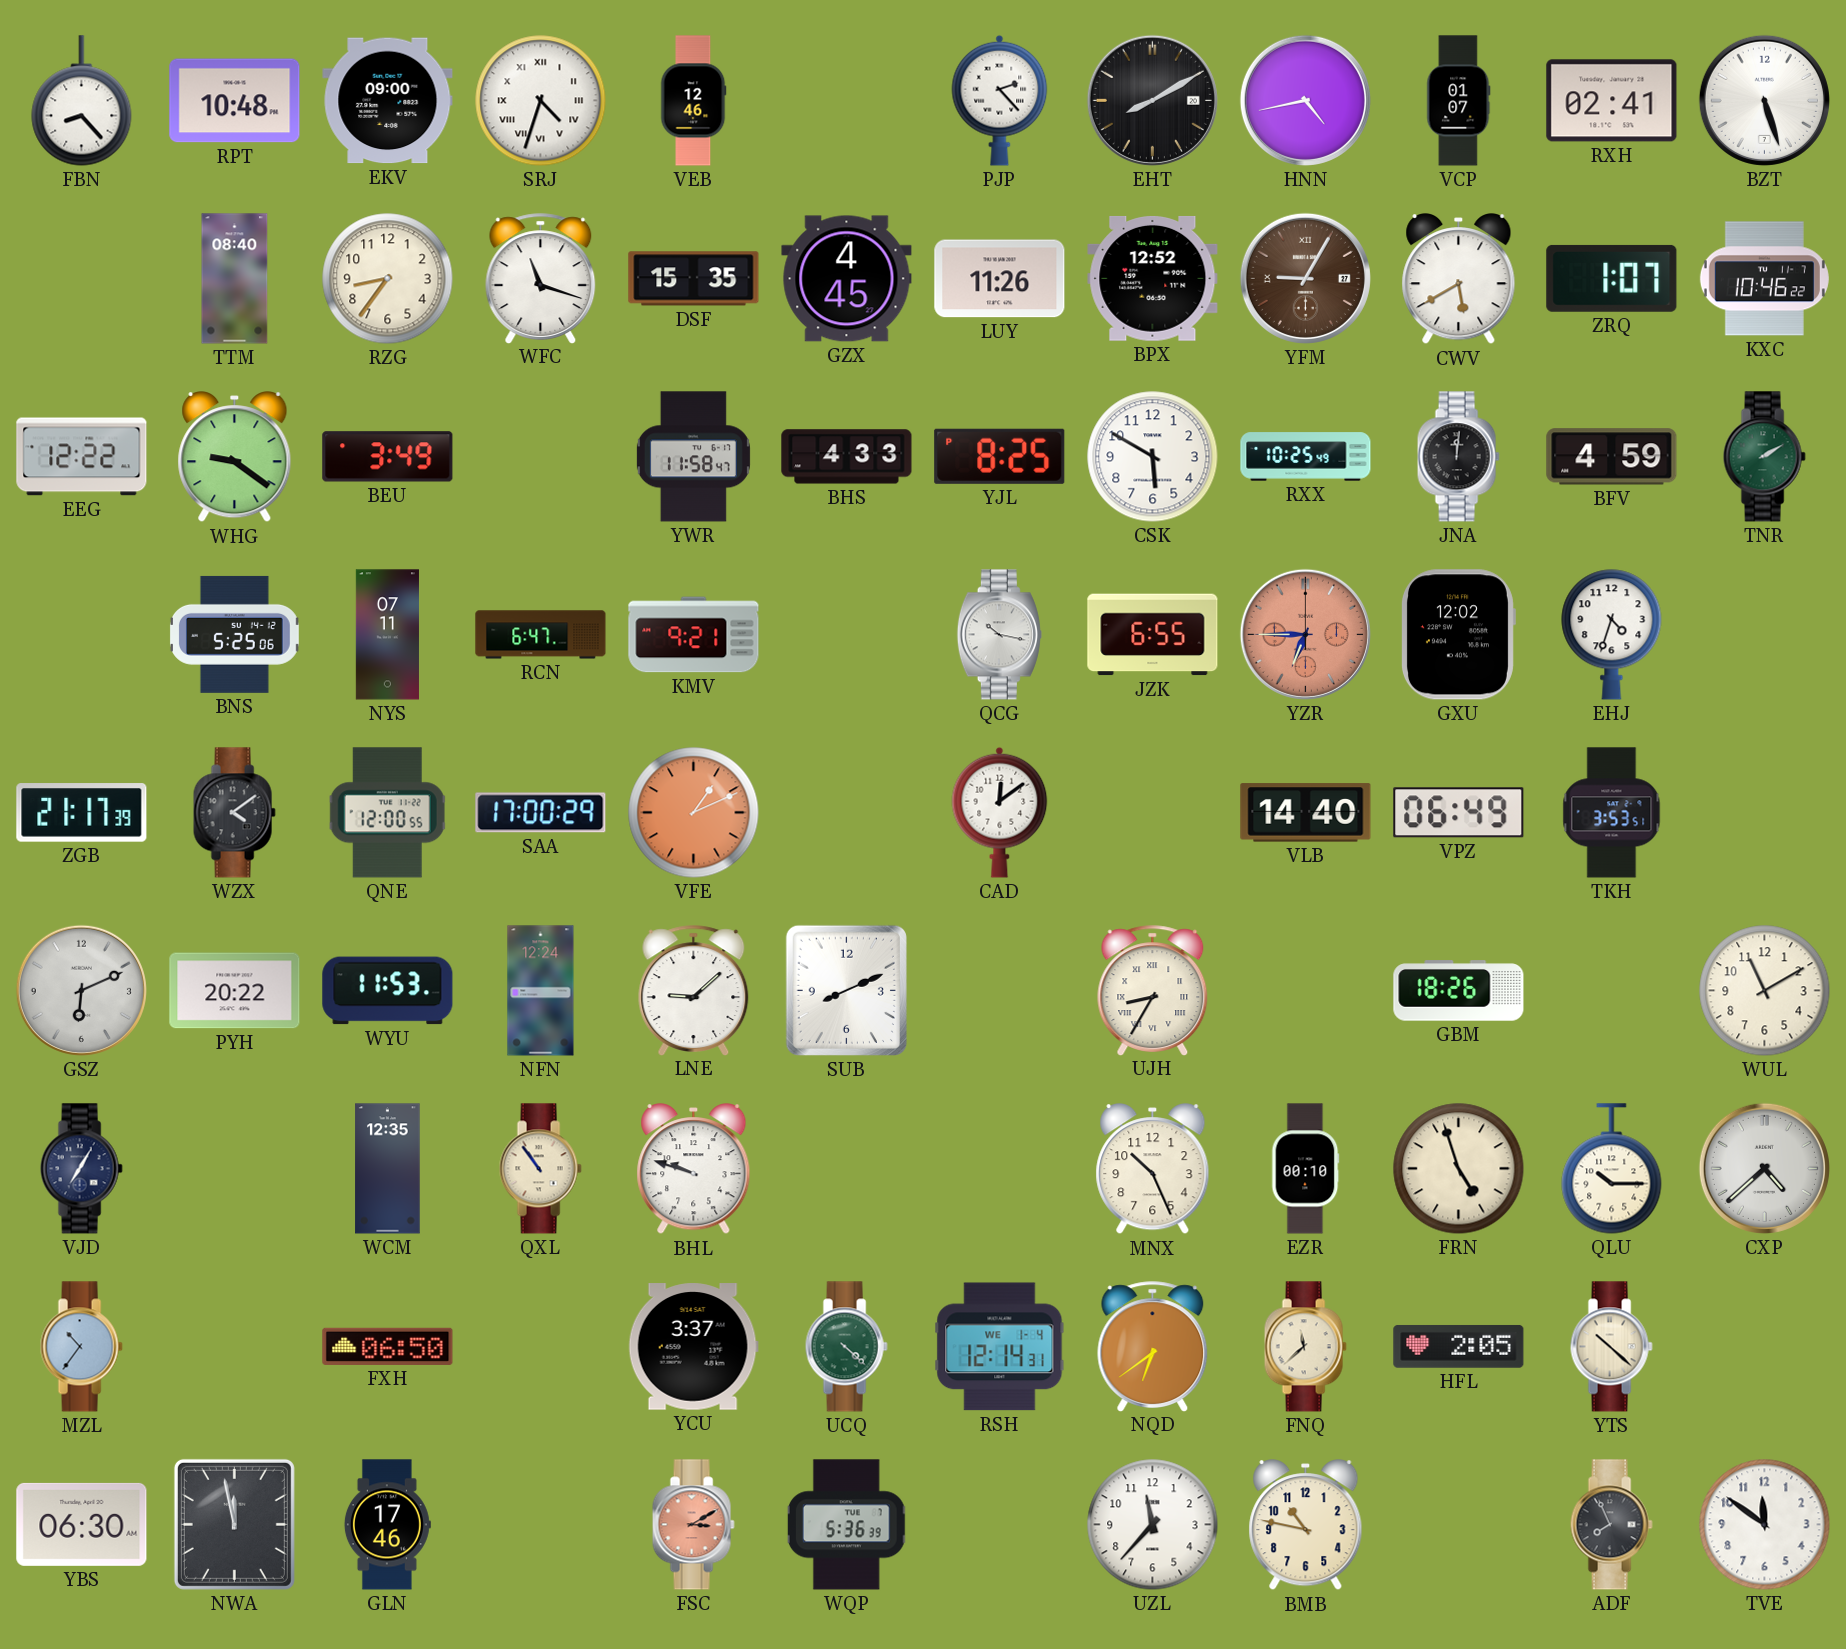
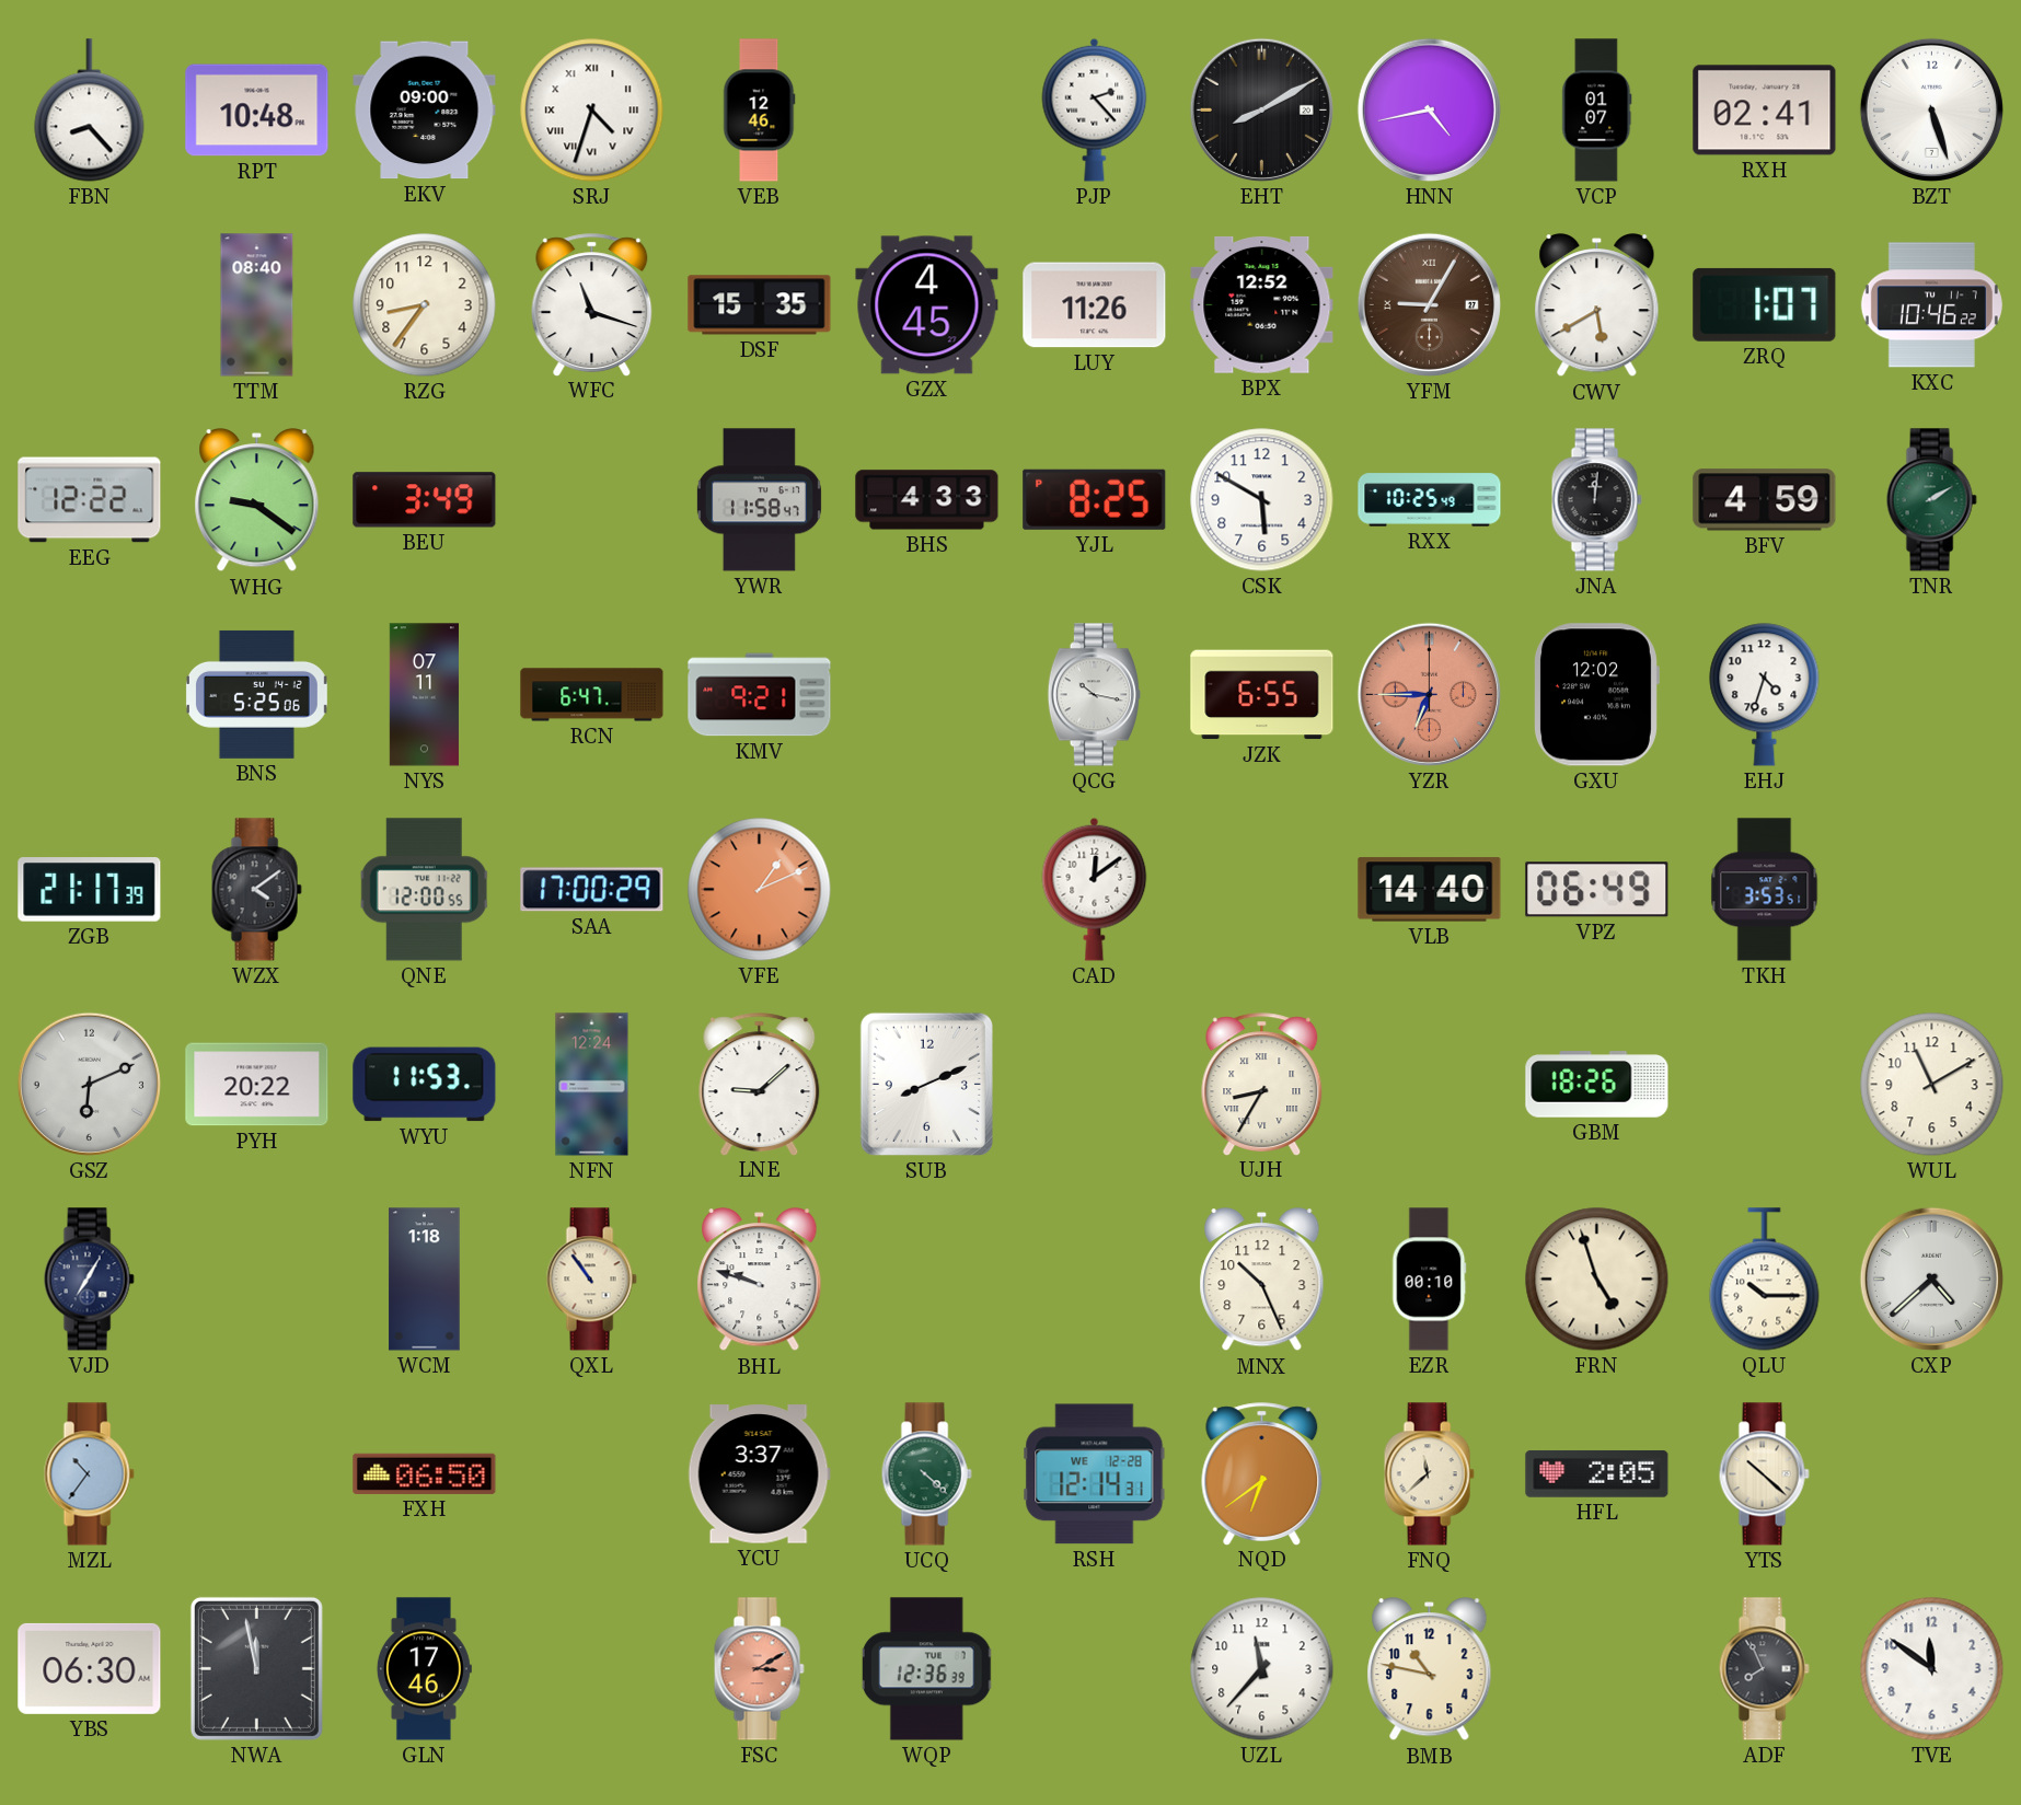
WCM: 12:35 -> 1:18 (425, 1280)
RSH date: WE 1-4 -> WE 12-28 (1095, 1474)
WQP: 5:36 -> 12:36 (927, 1669)
